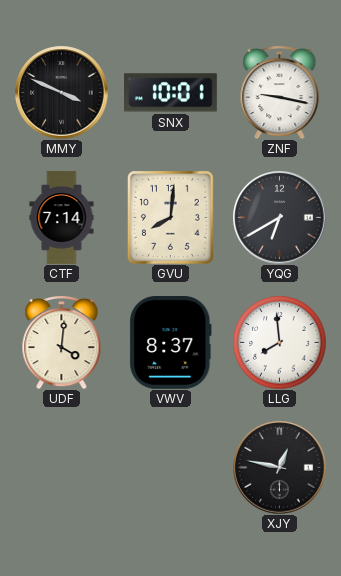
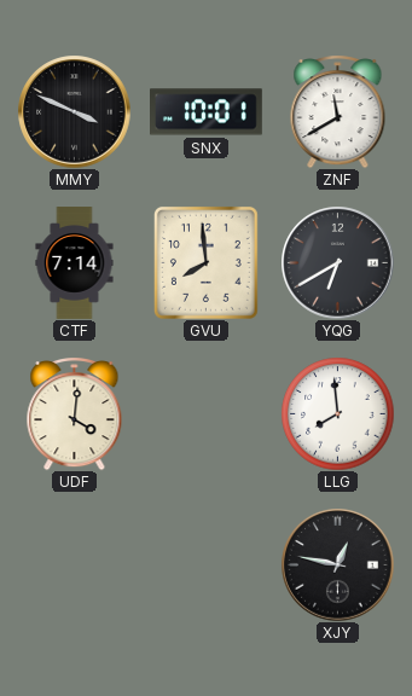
ZNF: 9:17 -> 11:40 (338, 112)
GVU: 8:01 -> 7:59 (205, 262)
VWV: 8:37 -> none (171, 342)
